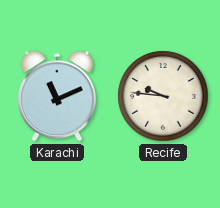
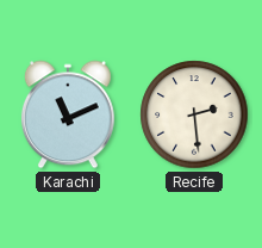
Recife: 9:46 -> 2:29 (194, 114)
